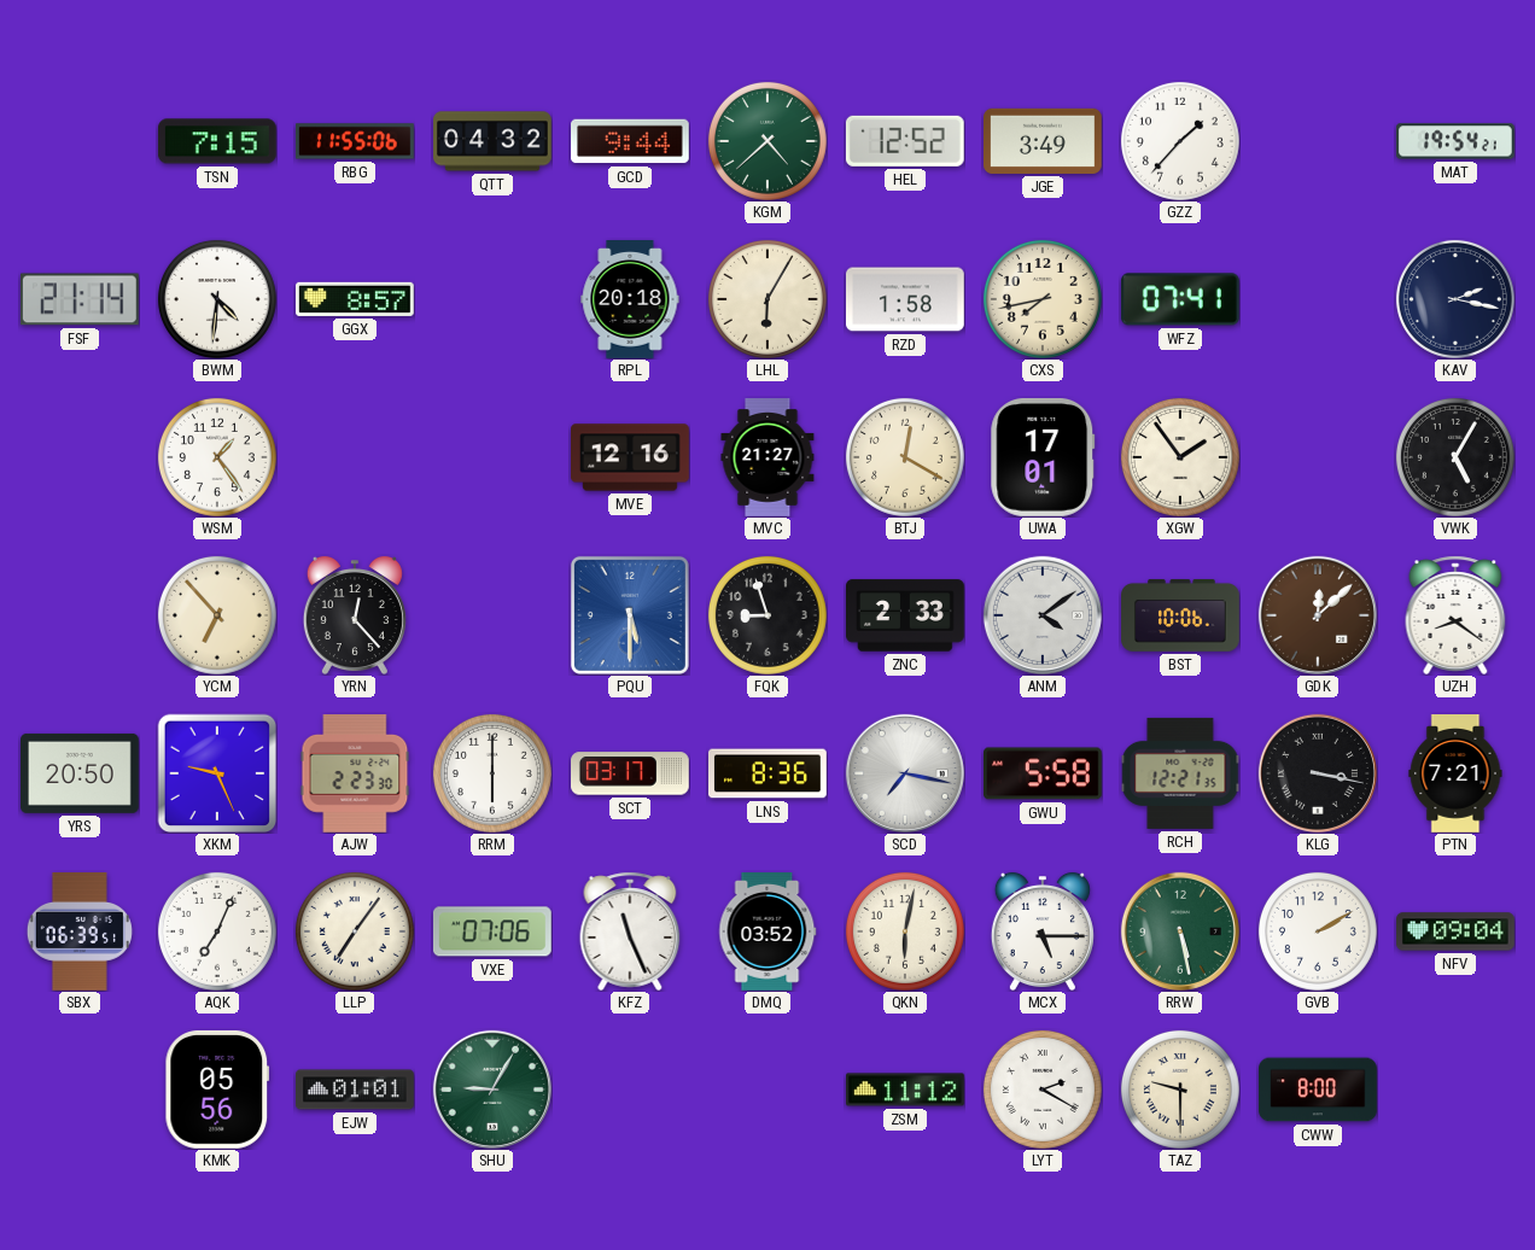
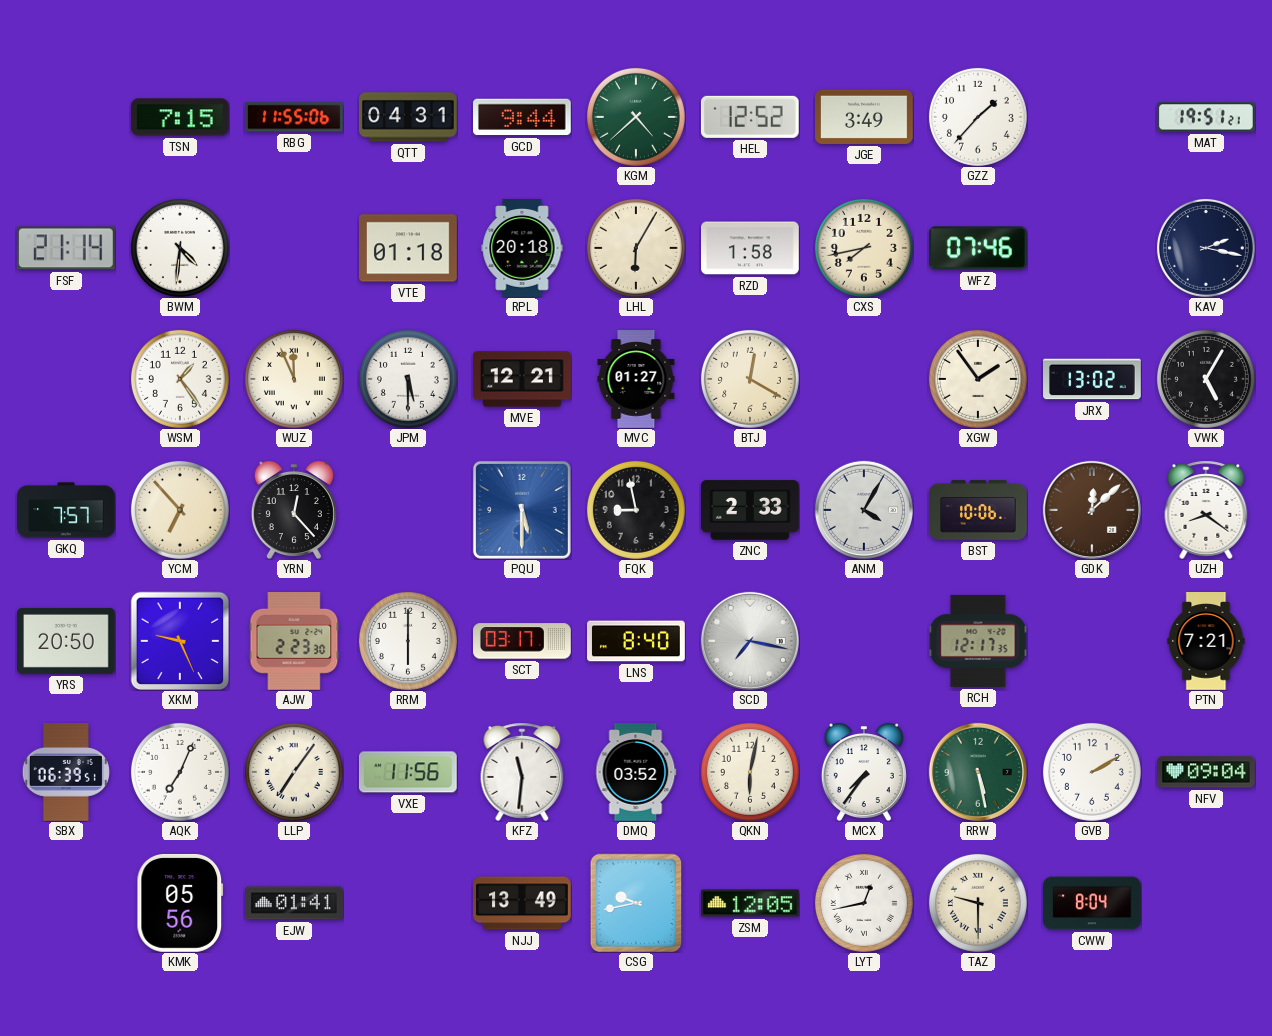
QTT: 04:32 -> 04:31 (409, 117)
MAT: 19:54 -> 19:51 (1206, 117)
GGX: 8:57 -> none (356, 299)
VTE: none -> 01:18 (409, 248)
WFZ: 07:41 -> 07:46 (978, 248)
WUZ: none -> 11:56 (294, 379)
JPM: none -> 5:30 (408, 379)
MVE: 12:16 -> 12:21 (522, 379)
MVC: 21:27 -> 01:27 (636, 380)
UWA: 17:01 -> none (1043, 457)
JRX: none -> 13:02 (1093, 379)
GKQ: none -> 7:57 (66, 510)
FQK: 8:57 -> 8:58 (636, 510)
ANM: 4:09 -> 4:05 (864, 510)
LNS: 8:36 -> 8:40 (637, 641)
GWU: 5:58 -> none (1044, 773)
RCH: 12:21 -> 12:17 (978, 641)
KLG: 3:17 -> none (1318, 773)
VXE: 07:06 -> 11:56 (408, 772)
KFZ: 11:26 -> 11:31 (522, 772)
MCX: 5:15 -> 7:36 (864, 772)
EJW: 01:01 -> 01:41 (295, 903)
SHU: 9:05 -> none (492, 1090)
NJJ: none -> 13:49 (523, 903)
CSG: none -> 9:43 (636, 903)
ZSM: 11:12 -> 12:05 (751, 903)
LYT: 2:20 -> 12:43 (864, 903)
CWW: 8:00 -> 8:04 (1093, 903)
